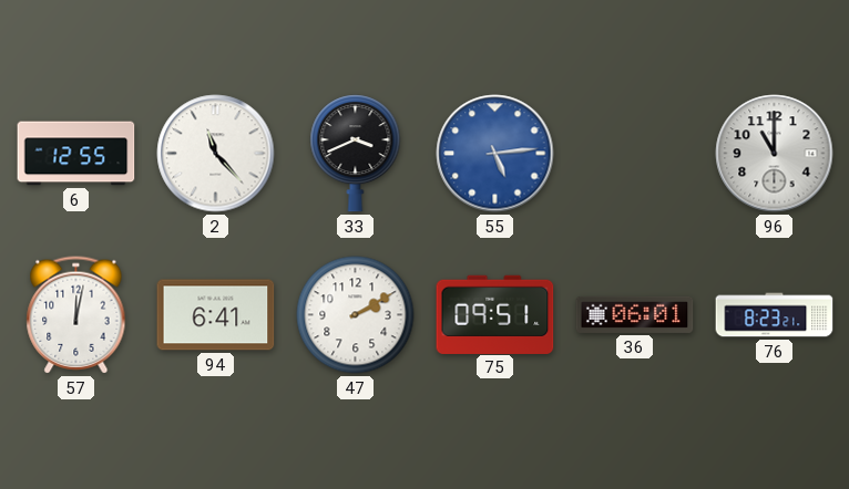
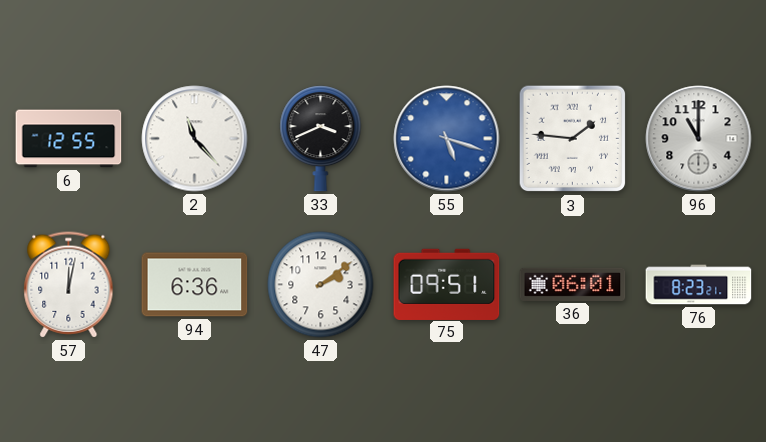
55: 5:14 -> 5:18 (447, 139)
3: none -> 1:46 (573, 139)
94: 6:41 -> 6:36 (195, 285)
47: 2:10 -> 2:09 (321, 285)
